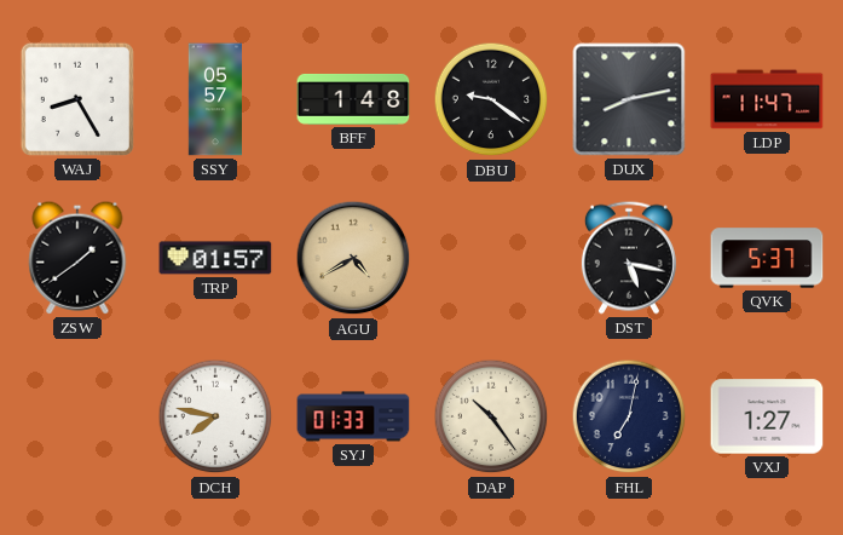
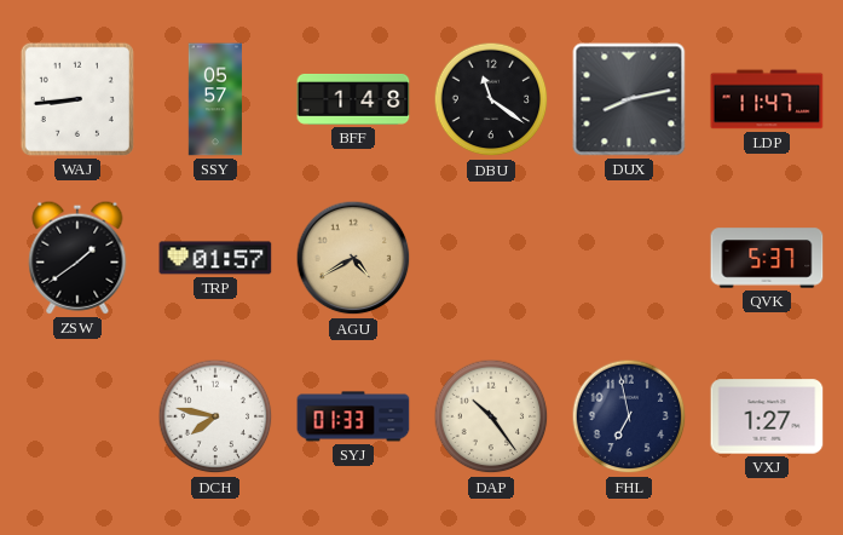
WAJ: 8:25 -> 8:44 (77, 99)
DBU: 9:21 -> 11:21 (491, 99)
DST: 5:17 -> none (629, 258)
FHL: 7:02 -> 6:58 (629, 416)
